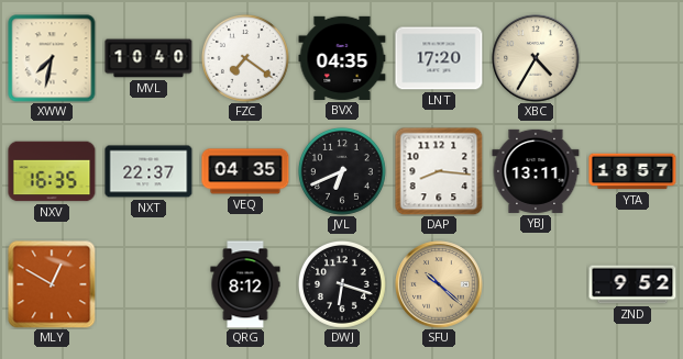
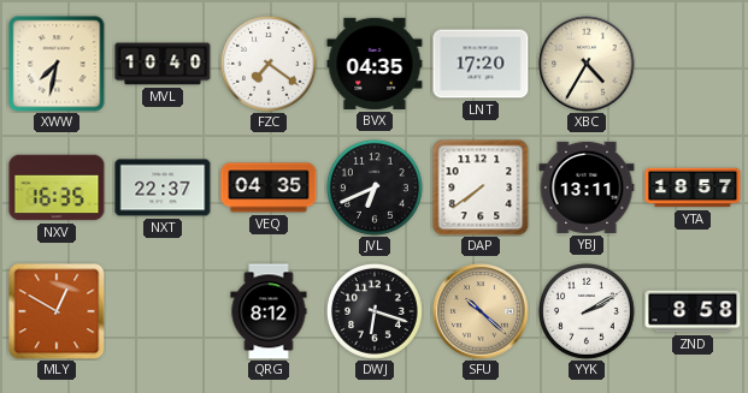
DAP: 8:16 -> 7:39 (481, 187)
YYK: none -> 2:10 (587, 311)
ZND: 9:52 -> 8:58 (693, 311)
